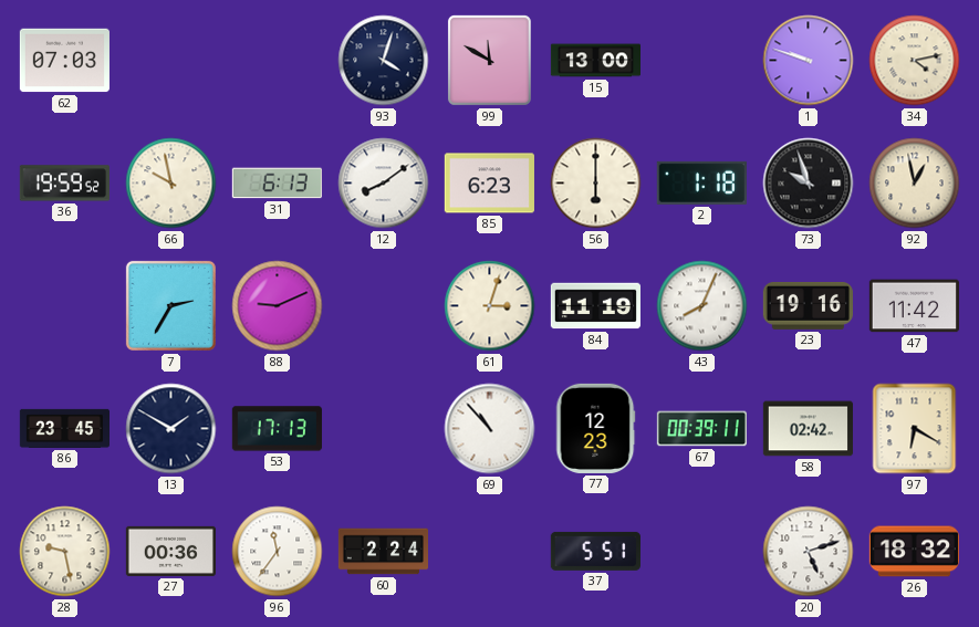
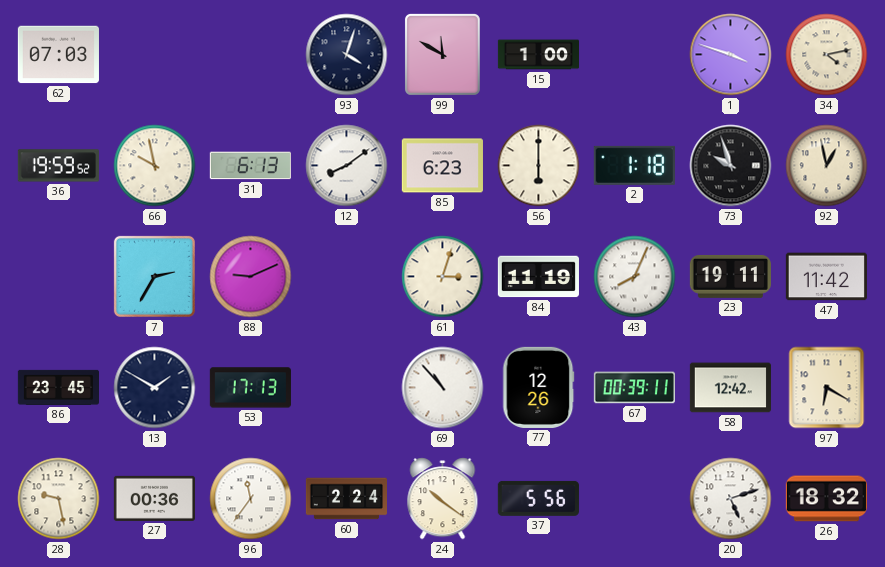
15: 13:00 -> 1:00 (538, 55)
1: 9:48 -> 3:48 (731, 55)
23: 19:16 -> 19:11 (730, 276)
77: 12:23 -> 12:26 (538, 387)
58: 02:42 -> 12:42 (730, 388)
24: none -> 10:21 (443, 499)
37: 5:51 -> 5:56 (538, 498)
